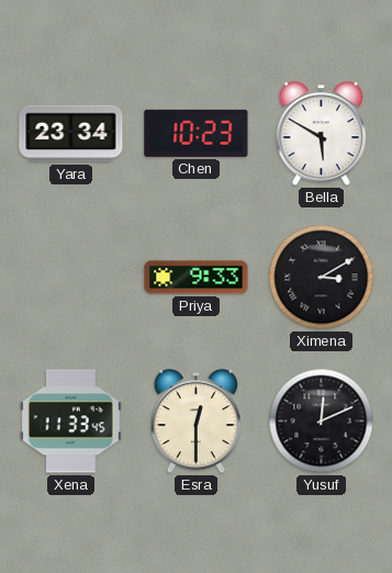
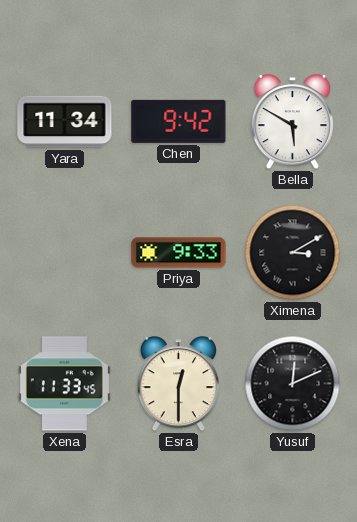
Yara: 23:34 -> 11:34 (65, 122)
Chen: 10:23 -> 9:42 (179, 121)
